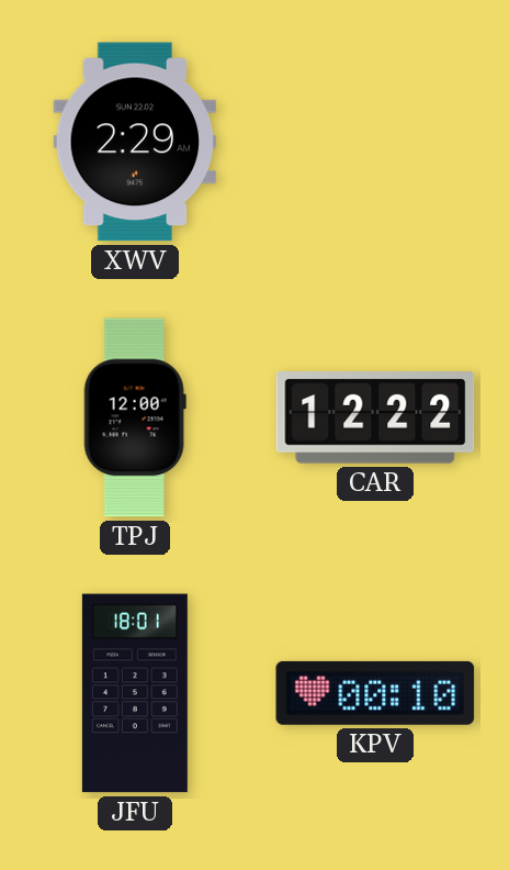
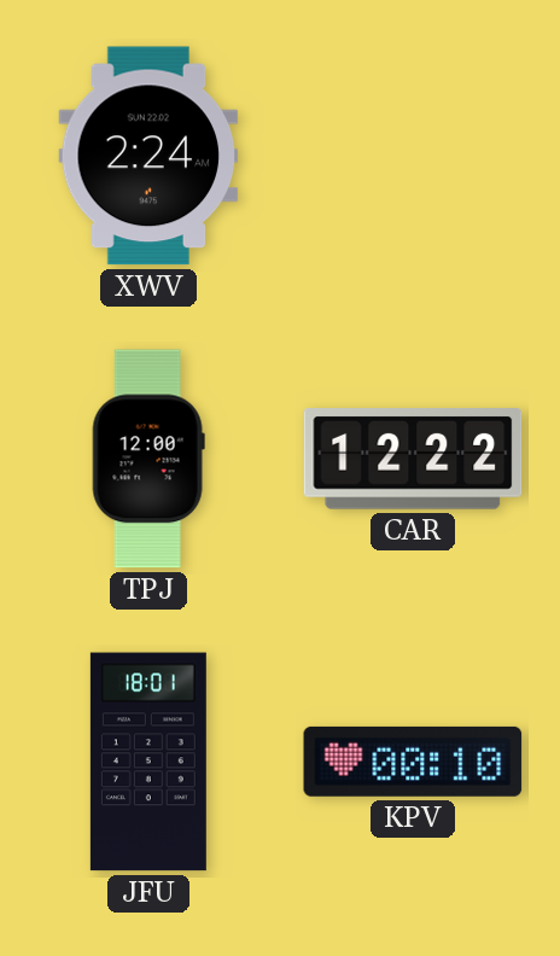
XWV: 2:29 -> 2:24 (148, 156)
